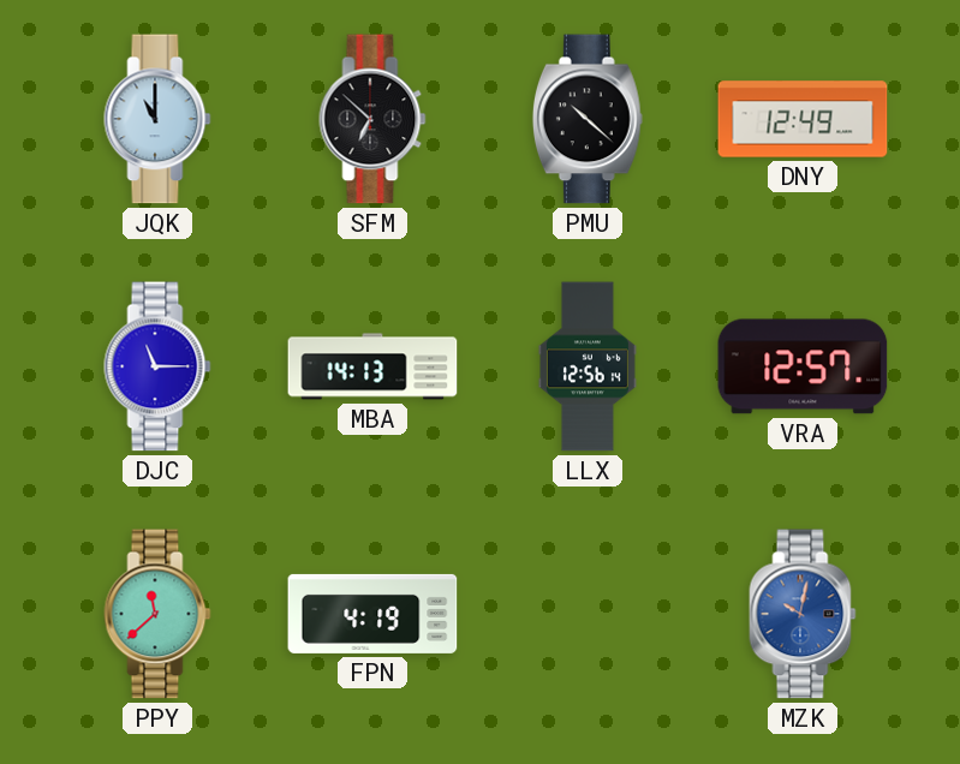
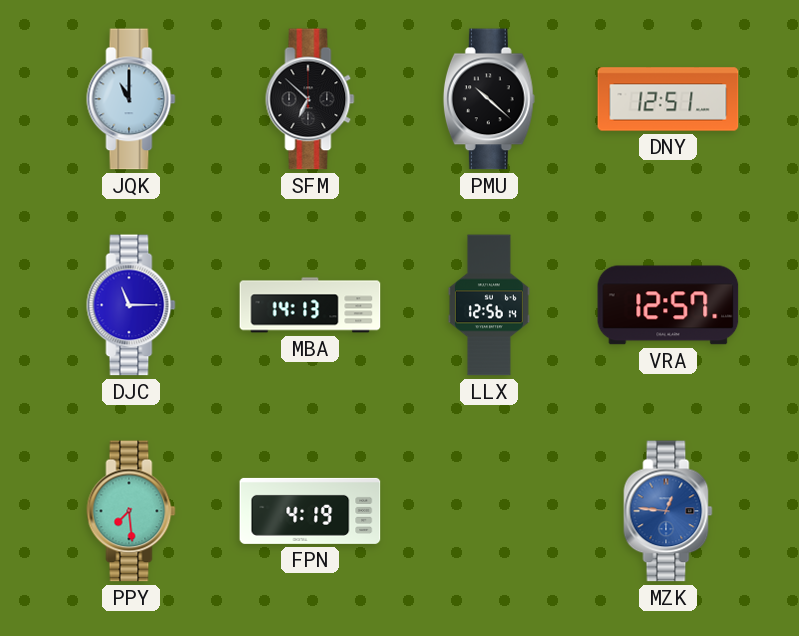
DNY: 12:49 -> 12:51 (668, 99)
PPY: 11:38 -> 7:29 (131, 511)
MZK: 10:02 -> 12:46 (668, 511)
